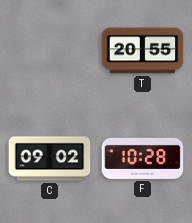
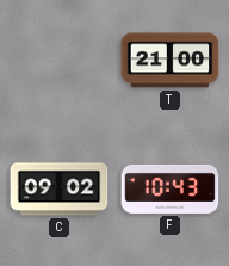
T: 20:55 -> 21:00 (171, 61)
F: 10:28 -> 10:43 (171, 188)
